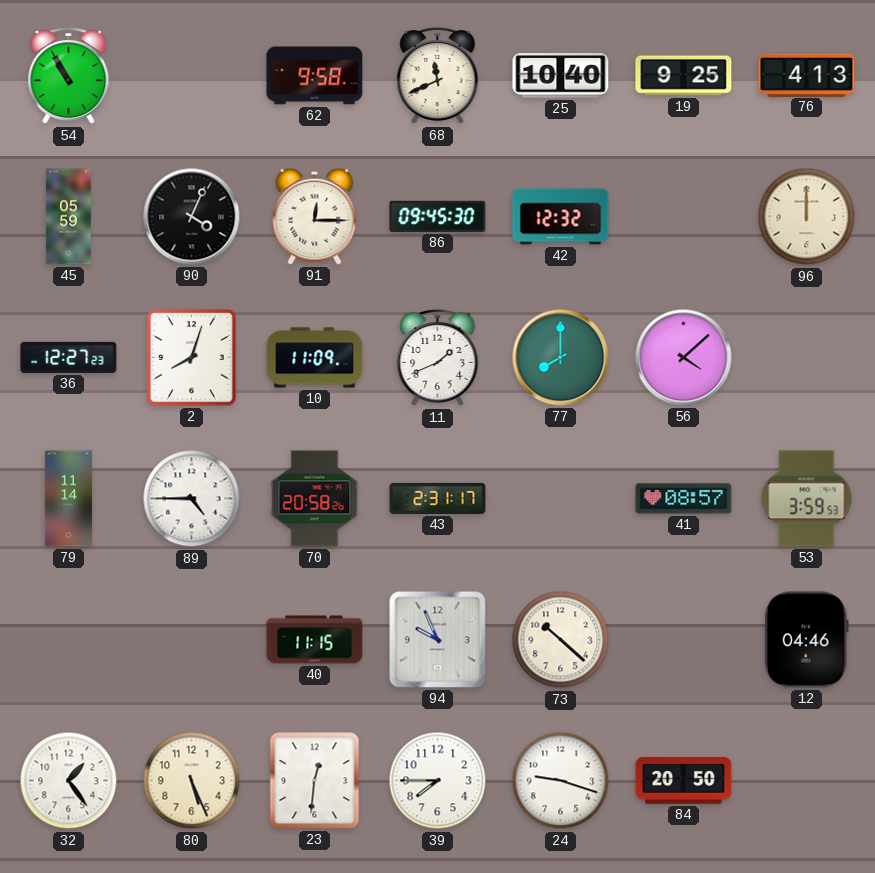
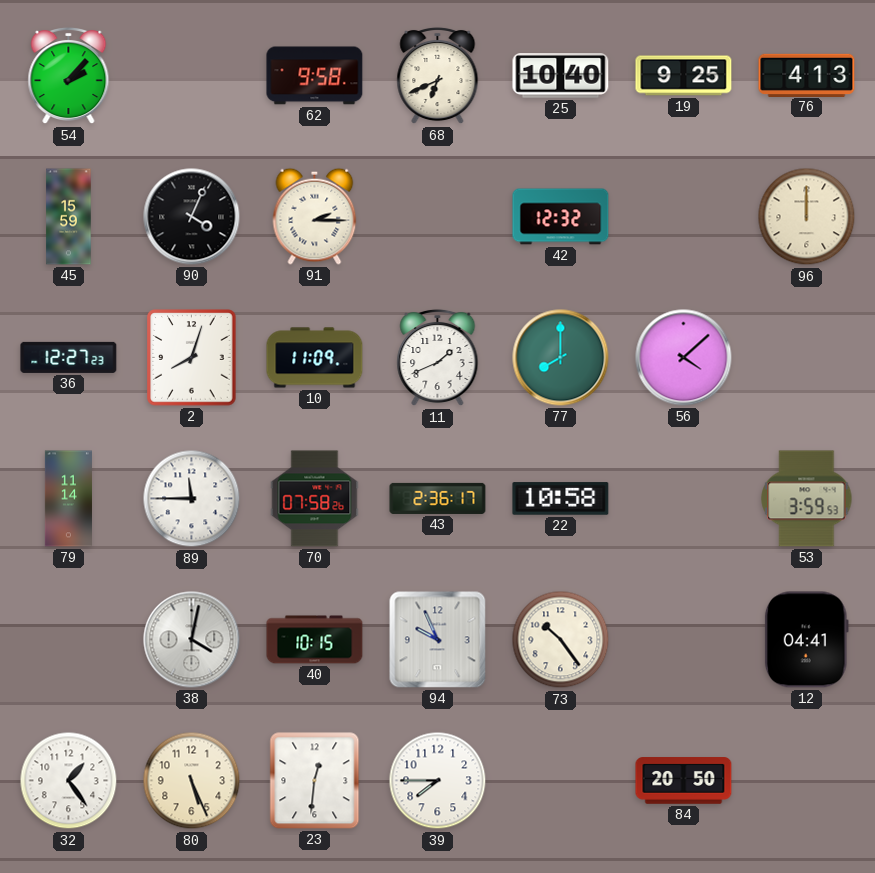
54: 10:55 -> 2:07 (69, 76)
68: 11:41 -> 6:41 (438, 76)
45: 05:59 -> 15:59 (69, 217)
91: 12:15 -> 2:15 (315, 216)
86: 09:45 -> none (438, 216)
89: 4:45 -> 11:45 (192, 499)
70: 20:58 -> 07:58 (315, 499)
43: 2:31 -> 2:36 (438, 498)
22: none -> 10:58 (561, 499)
41: 08:57 -> none (684, 499)
38: none -> 4:02 (192, 640)
40: 11:15 -> 10:15 (315, 640)
73: 10:22 -> 10:24 (561, 640)
12: 04:46 -> 04:41 (806, 640)
24: 9:18 -> none (561, 781)
